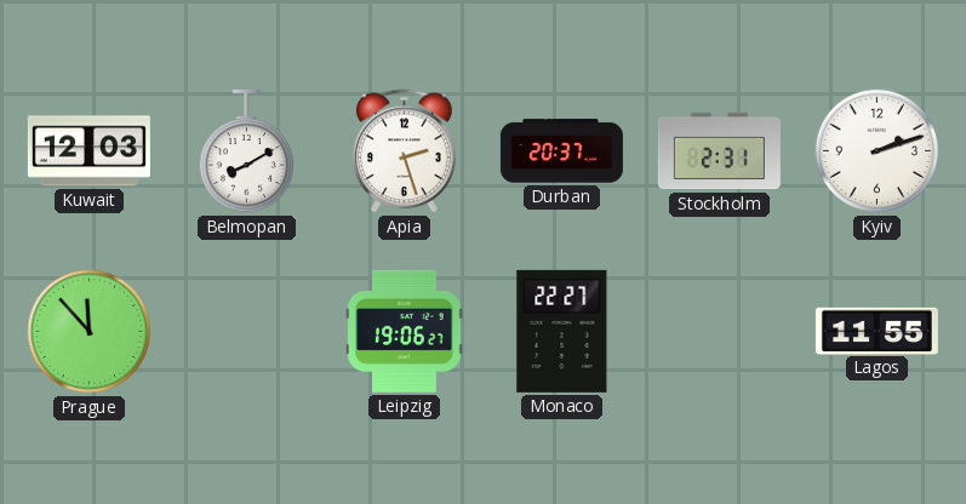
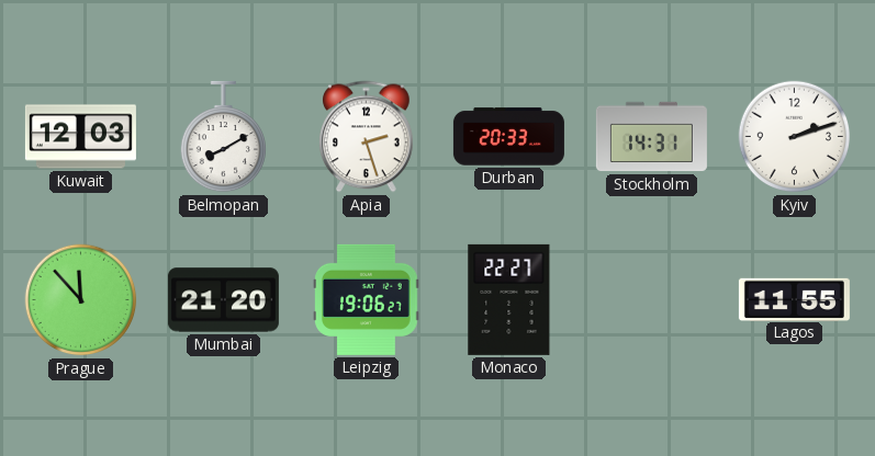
Durban: 20:37 -> 20:33 (508, 137)
Stockholm: 2:31 -> 14:31 (651, 137)
Mumbai: none -> 21:20 (223, 300)
